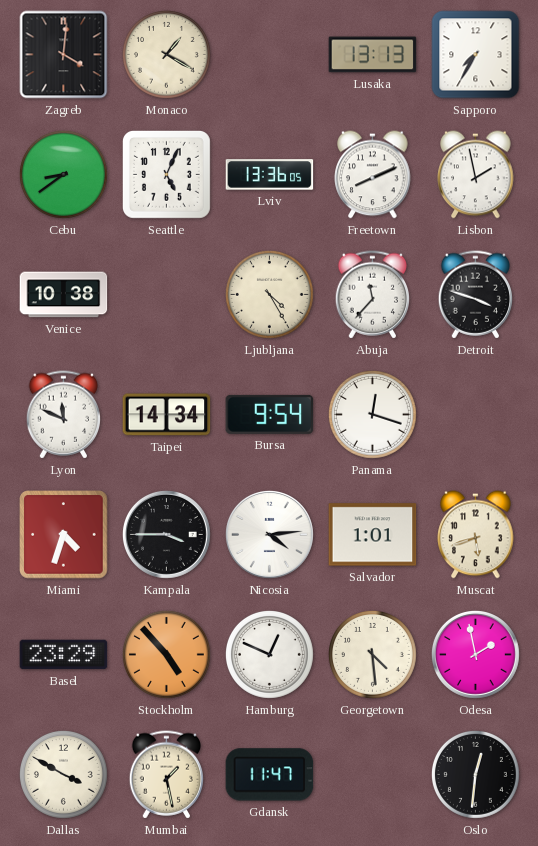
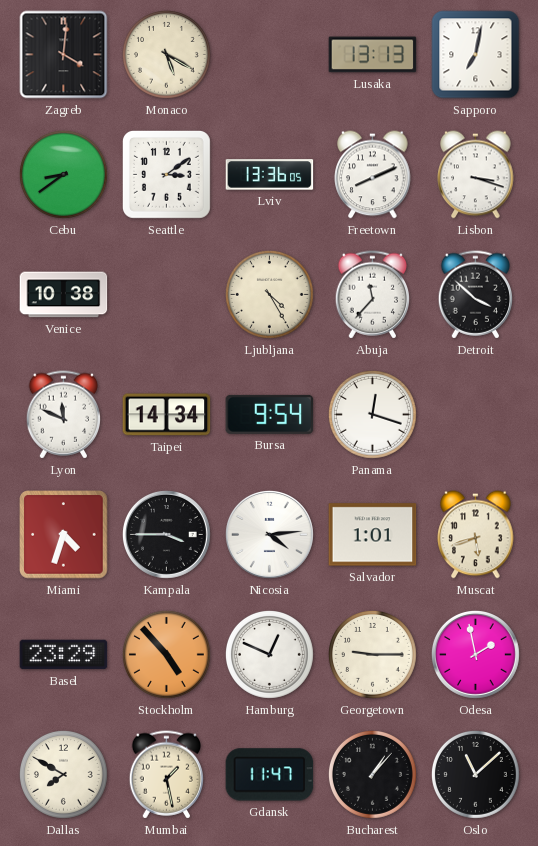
Monaco: 1:20 -> 5:20 (166, 54)
Sapporo: 7:35 -> 7:02 (476, 55)
Seattle: 5:04 -> 3:09 (166, 174)
Lisbon: 1:58 -> 3:18 (476, 175)
Detroit: 3:48 -> 3:52 (476, 295)
Georgetown: 4:29 -> 9:15 (372, 654)
Dallas: 3:50 -> 7:50 (63, 774)
Bucharest: none -> 1:07 (372, 774)
Oslo: 12:31 -> 11:08 (475, 774)
